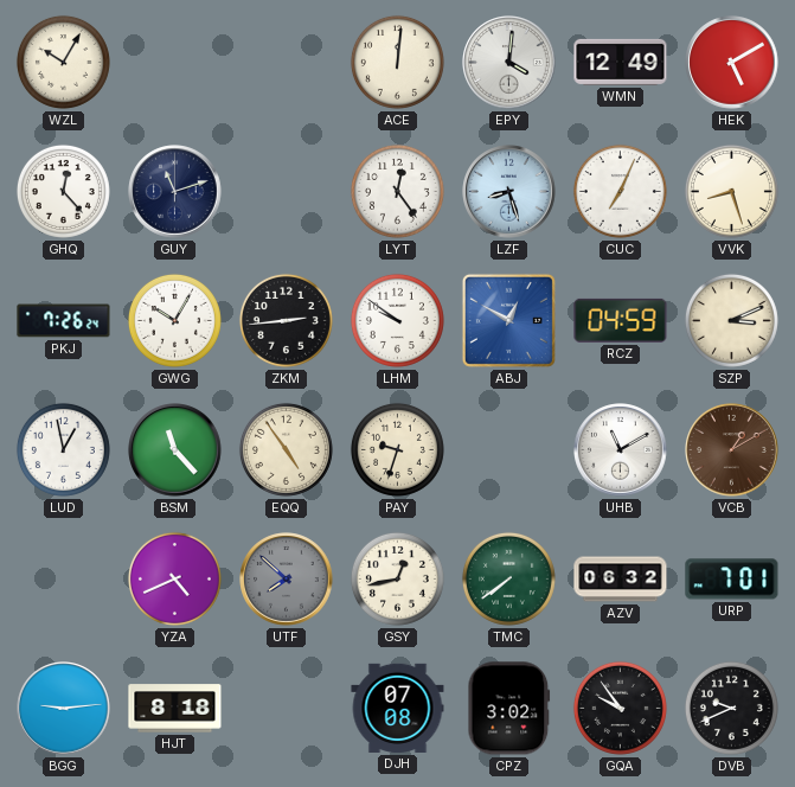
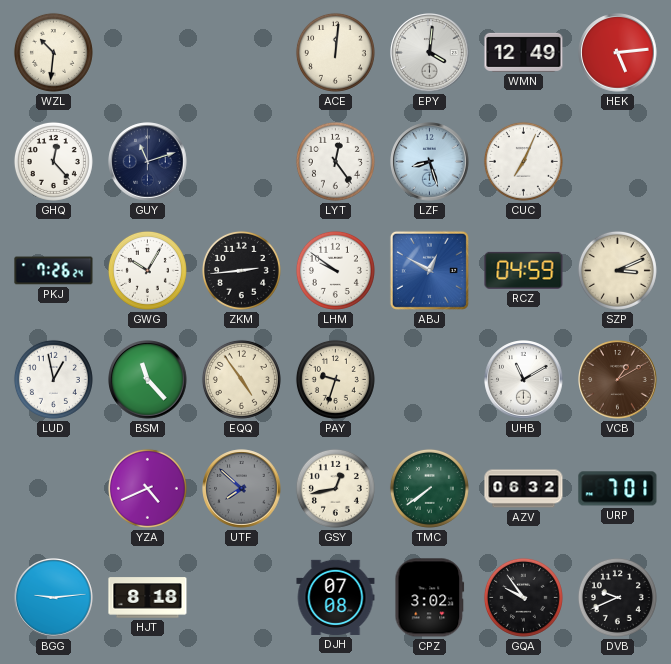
WZL: 10:05 -> 10:31 (53, 52)
HEK: 5:10 -> 5:14 (618, 53)
VVK: 8:27 -> none (731, 191)
